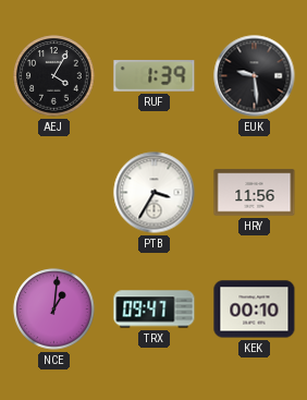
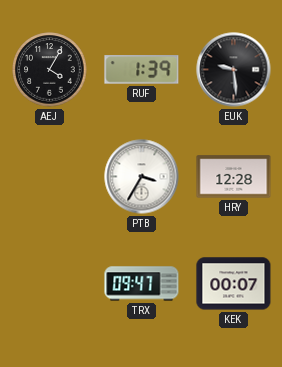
HRY: 11:56 -> 12:28 (234, 177)
NCE: 1:01 -> none (54, 310)
KEK: 00:10 -> 00:07 (234, 284)
